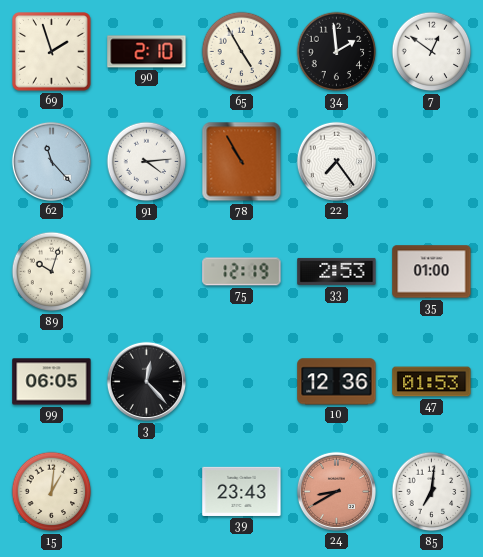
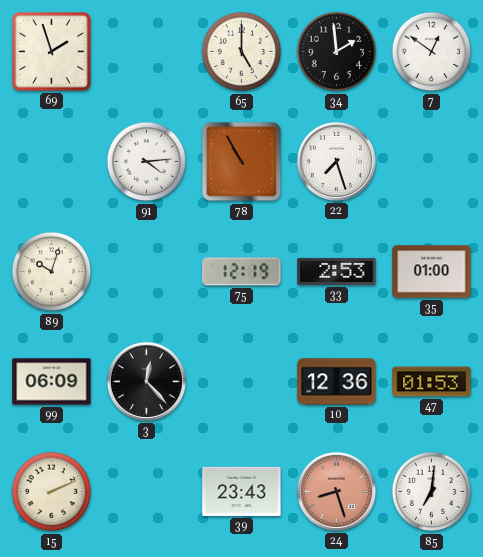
90: 2:10 -> none (147, 52)
65: 4:55 -> 5:00 (242, 52)
62: 11:23 -> none (51, 161)
22: 7:24 -> 7:27 (336, 161)
99: 06:05 -> 06:09 (52, 382)
15: 1:01 -> 2:11 (52, 492)
24: 8:40 -> 8:27 (336, 491)
